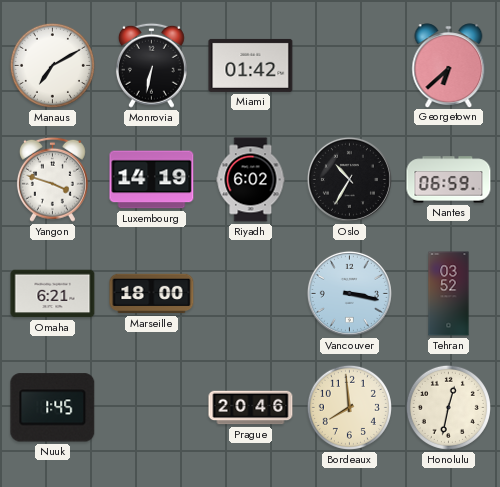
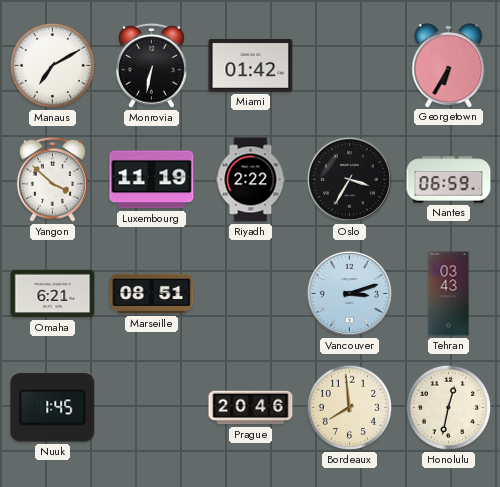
Georgetown: 6:38 -> 6:35 (449, 65)
Yangon: 3:48 -> 3:52 (52, 179)
Luxembourg: 14:19 -> 11:19 (152, 180)
Riyadh: 6:02 -> 2:22 (251, 180)
Oslo: 10:35 -> 3:35 (349, 179)
Marseille: 18:00 -> 08:51 (152, 294)
Vancouver: 3:17 -> 3:12 (349, 293)
Tehran: 03:52 -> 03:43 (449, 294)
